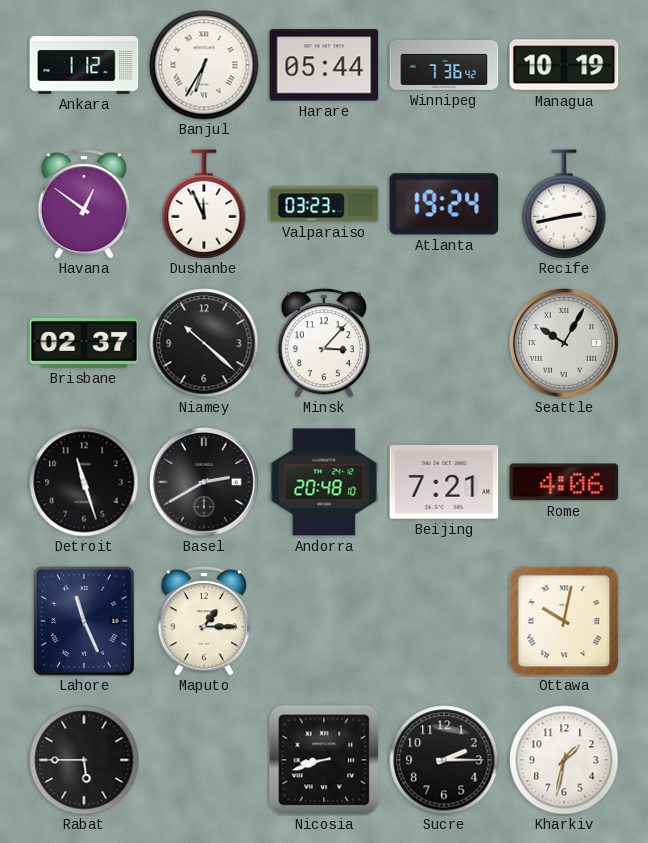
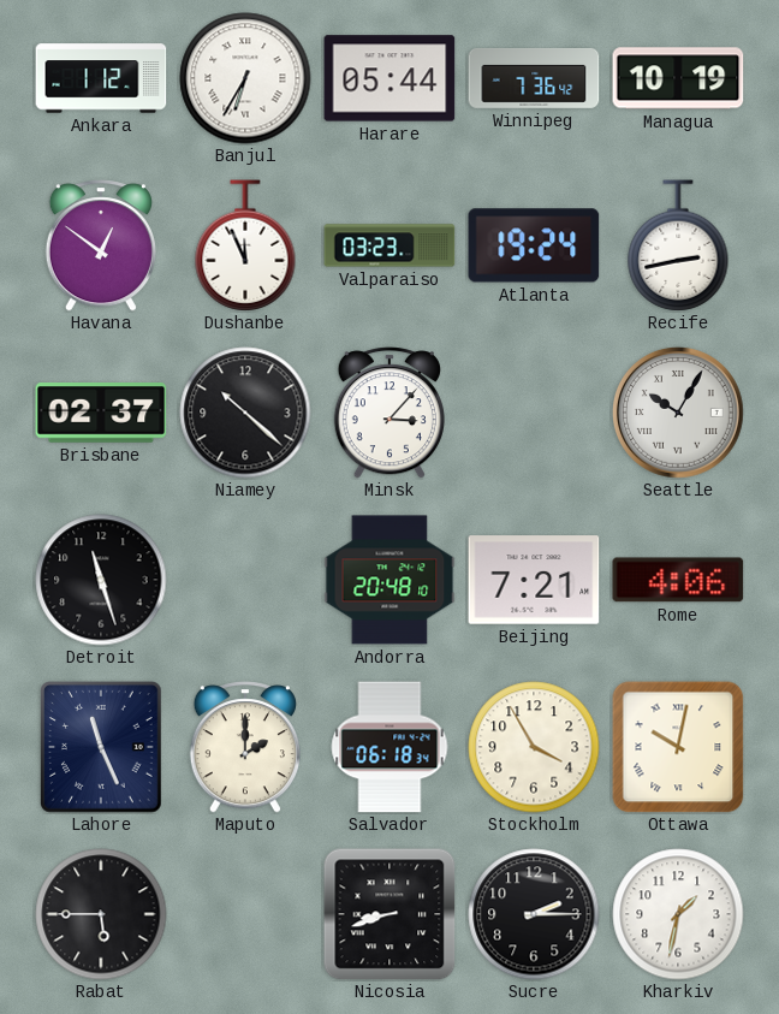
Basel: 2:40 -> none (204, 482)
Maputo: 1:15 -> 2:00 (245, 747)
Salvador: none -> 06:18 (389, 747)
Stockholm: none -> 3:55 (534, 747)
